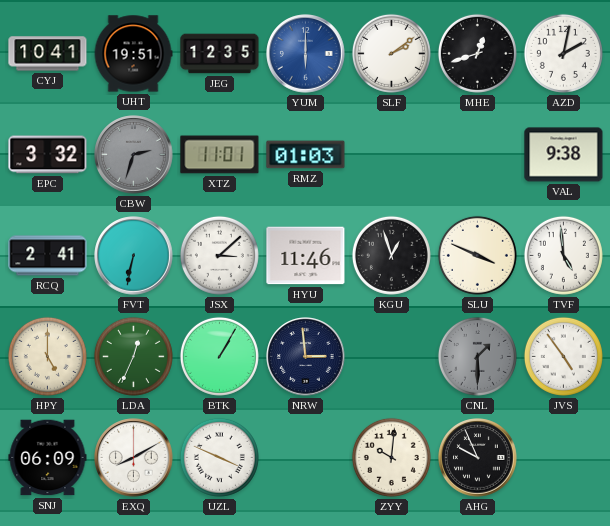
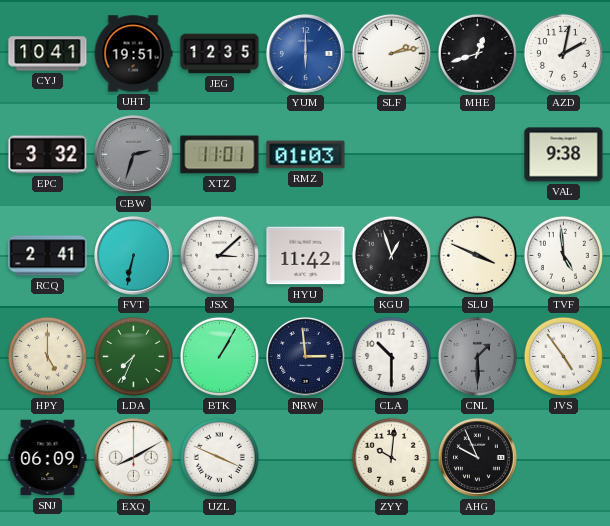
SLF: 2:09 -> 2:13 (391, 53)
HYU: 11:46 -> 11:42 (306, 256)
LDA: 12:34 -> 7:34 (133, 356)
CLA: none -> 10:30 (391, 356)
